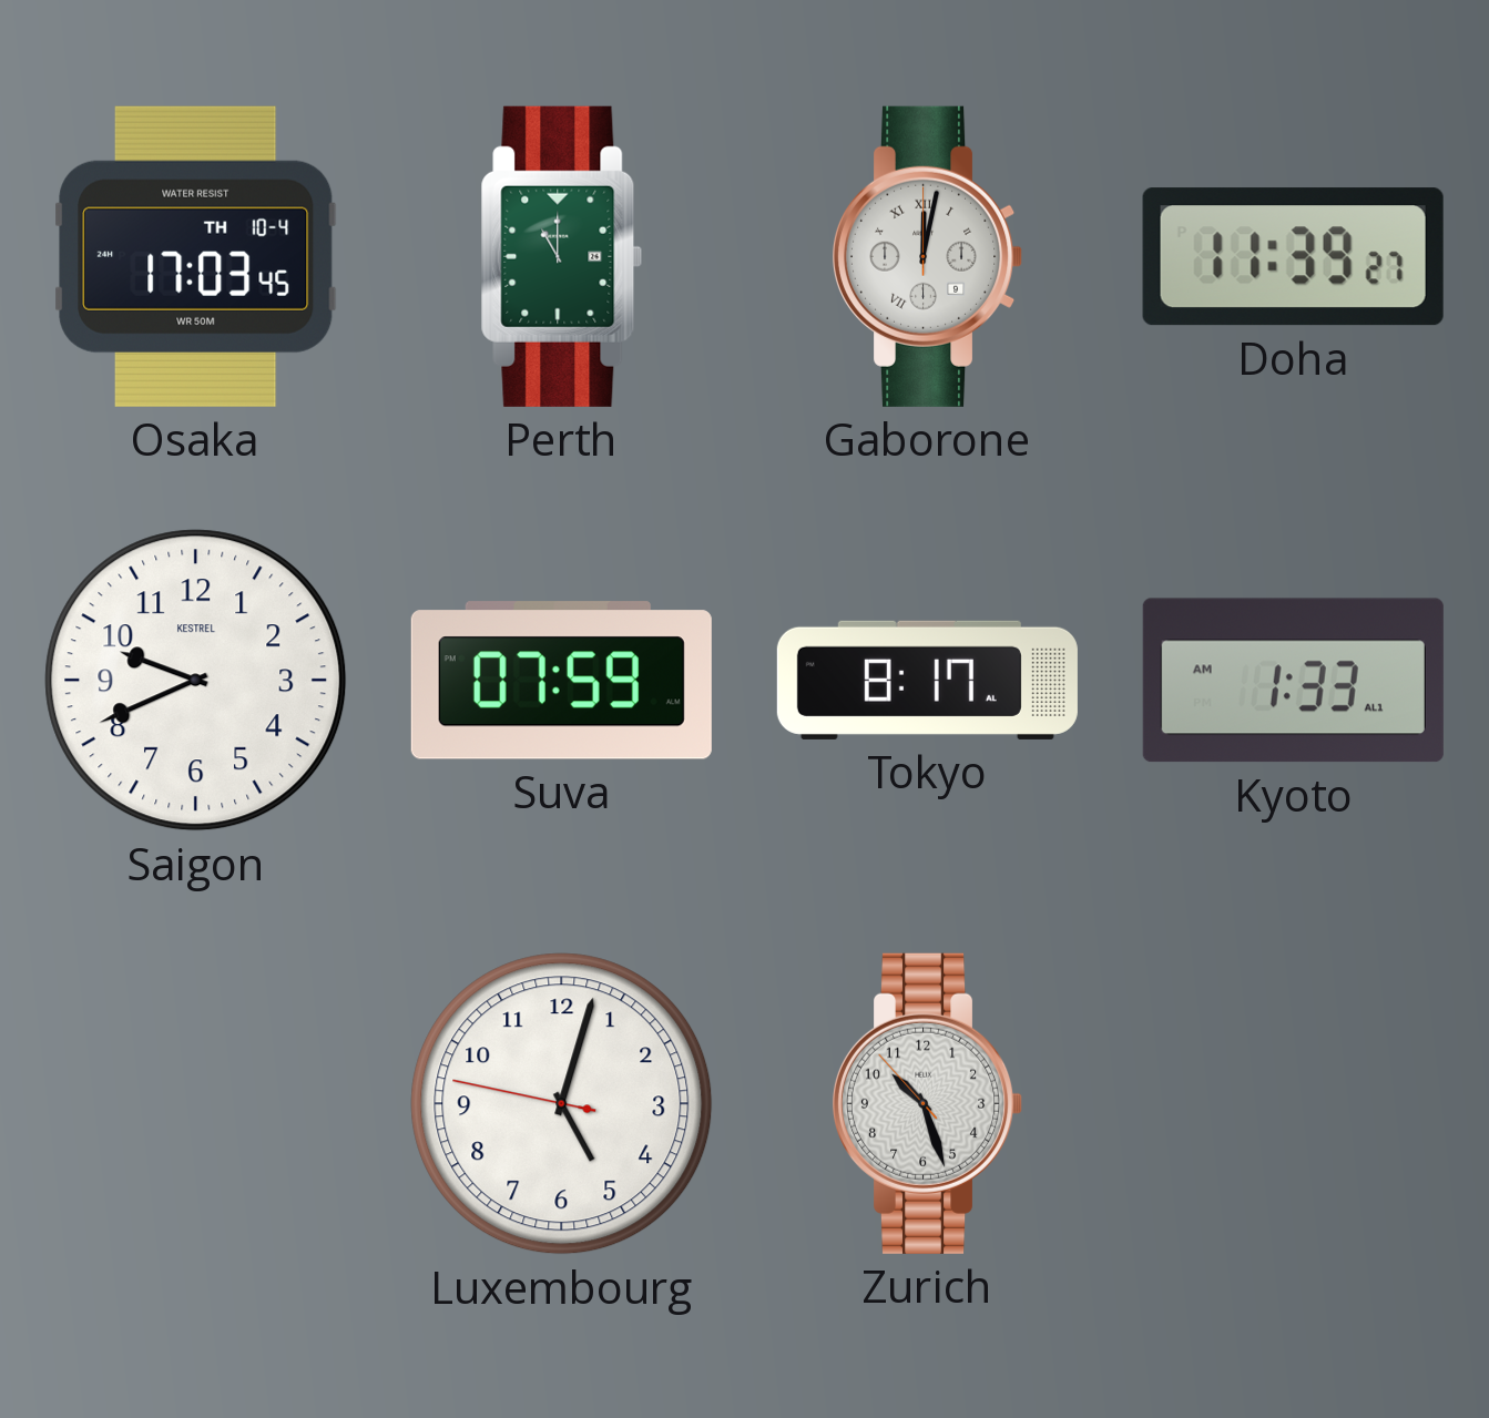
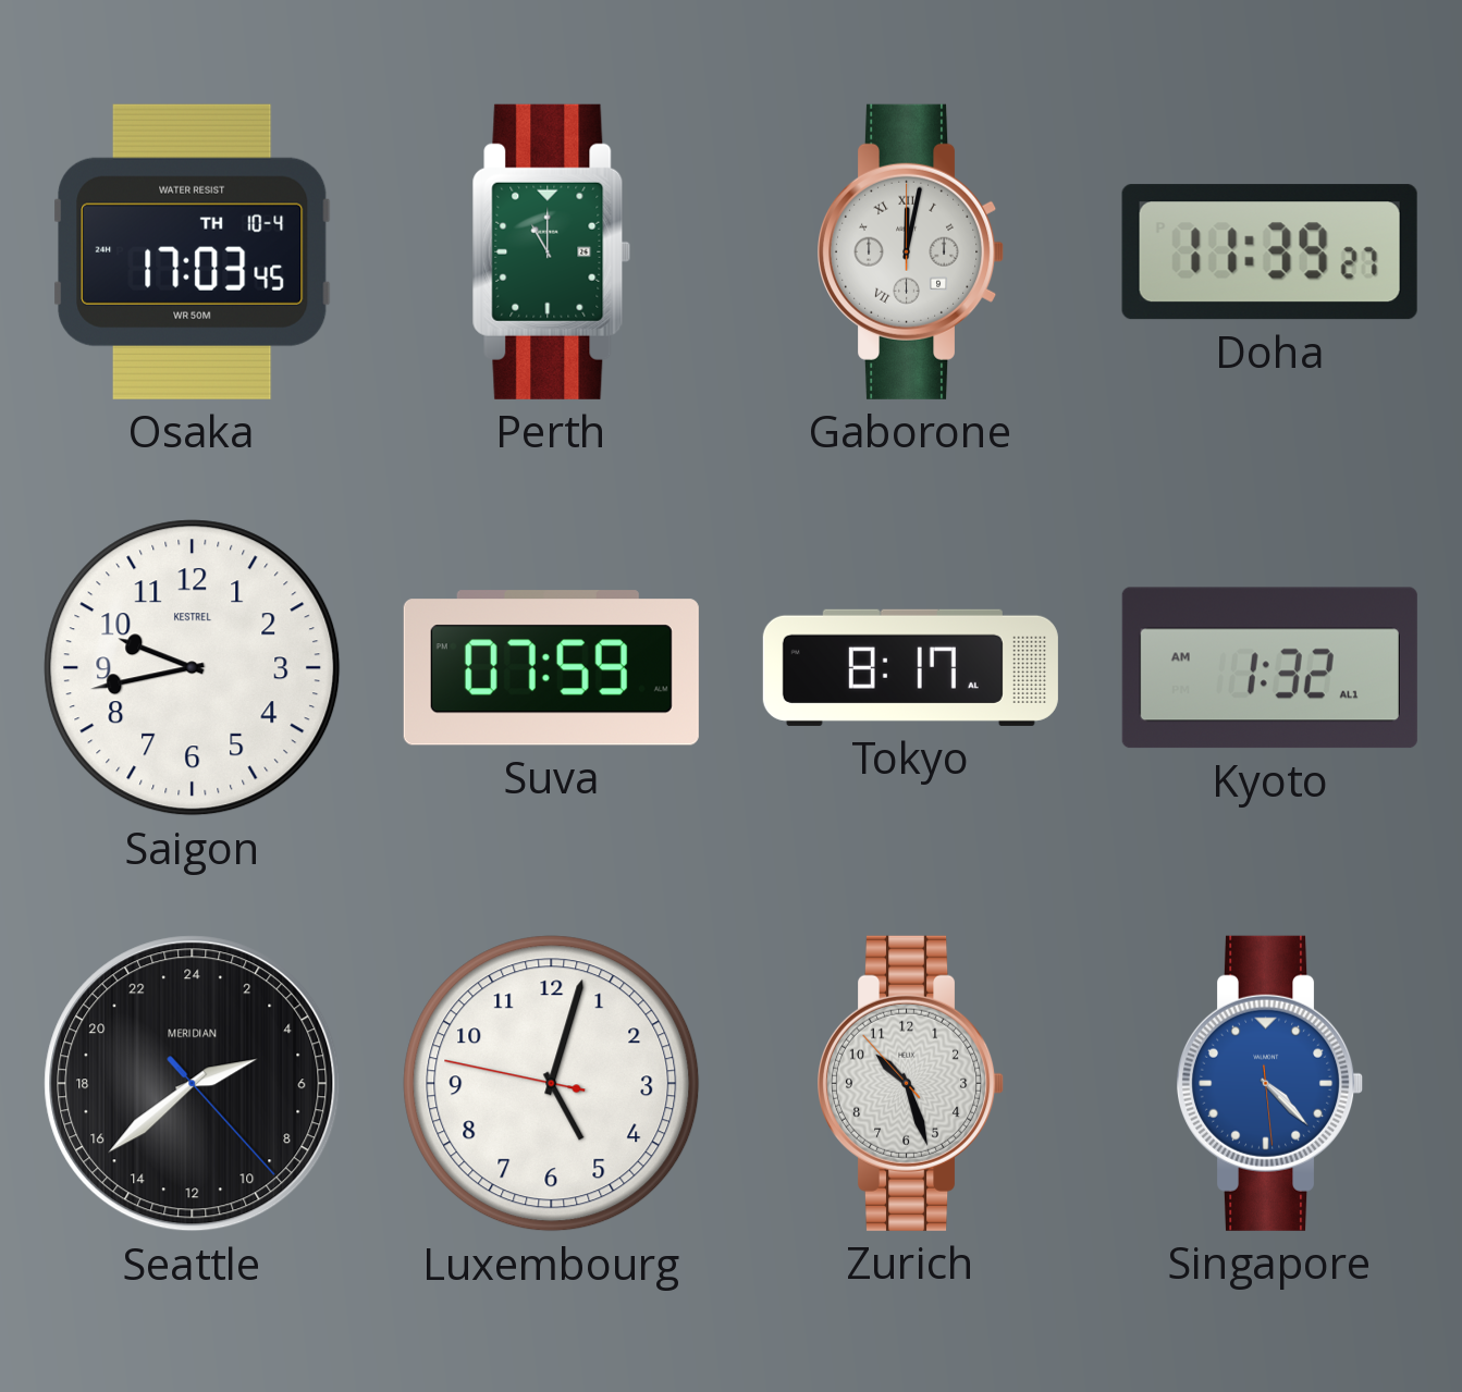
Saigon: 9:41 -> 9:43 (193, 668)
Kyoto: 1:33 -> 1:32 (1269, 668)
Seattle: none -> 4:38 (193, 1084)
Singapore: none -> 4:22 (1270, 1083)
